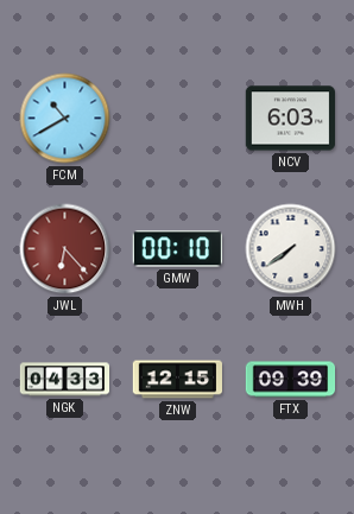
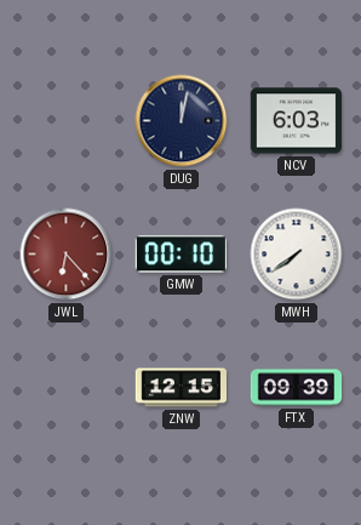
FCM: 10:40 -> none (65, 119)
DUG: none -> 12:02 (182, 121)
NGK: 04:33 -> none (65, 380)
